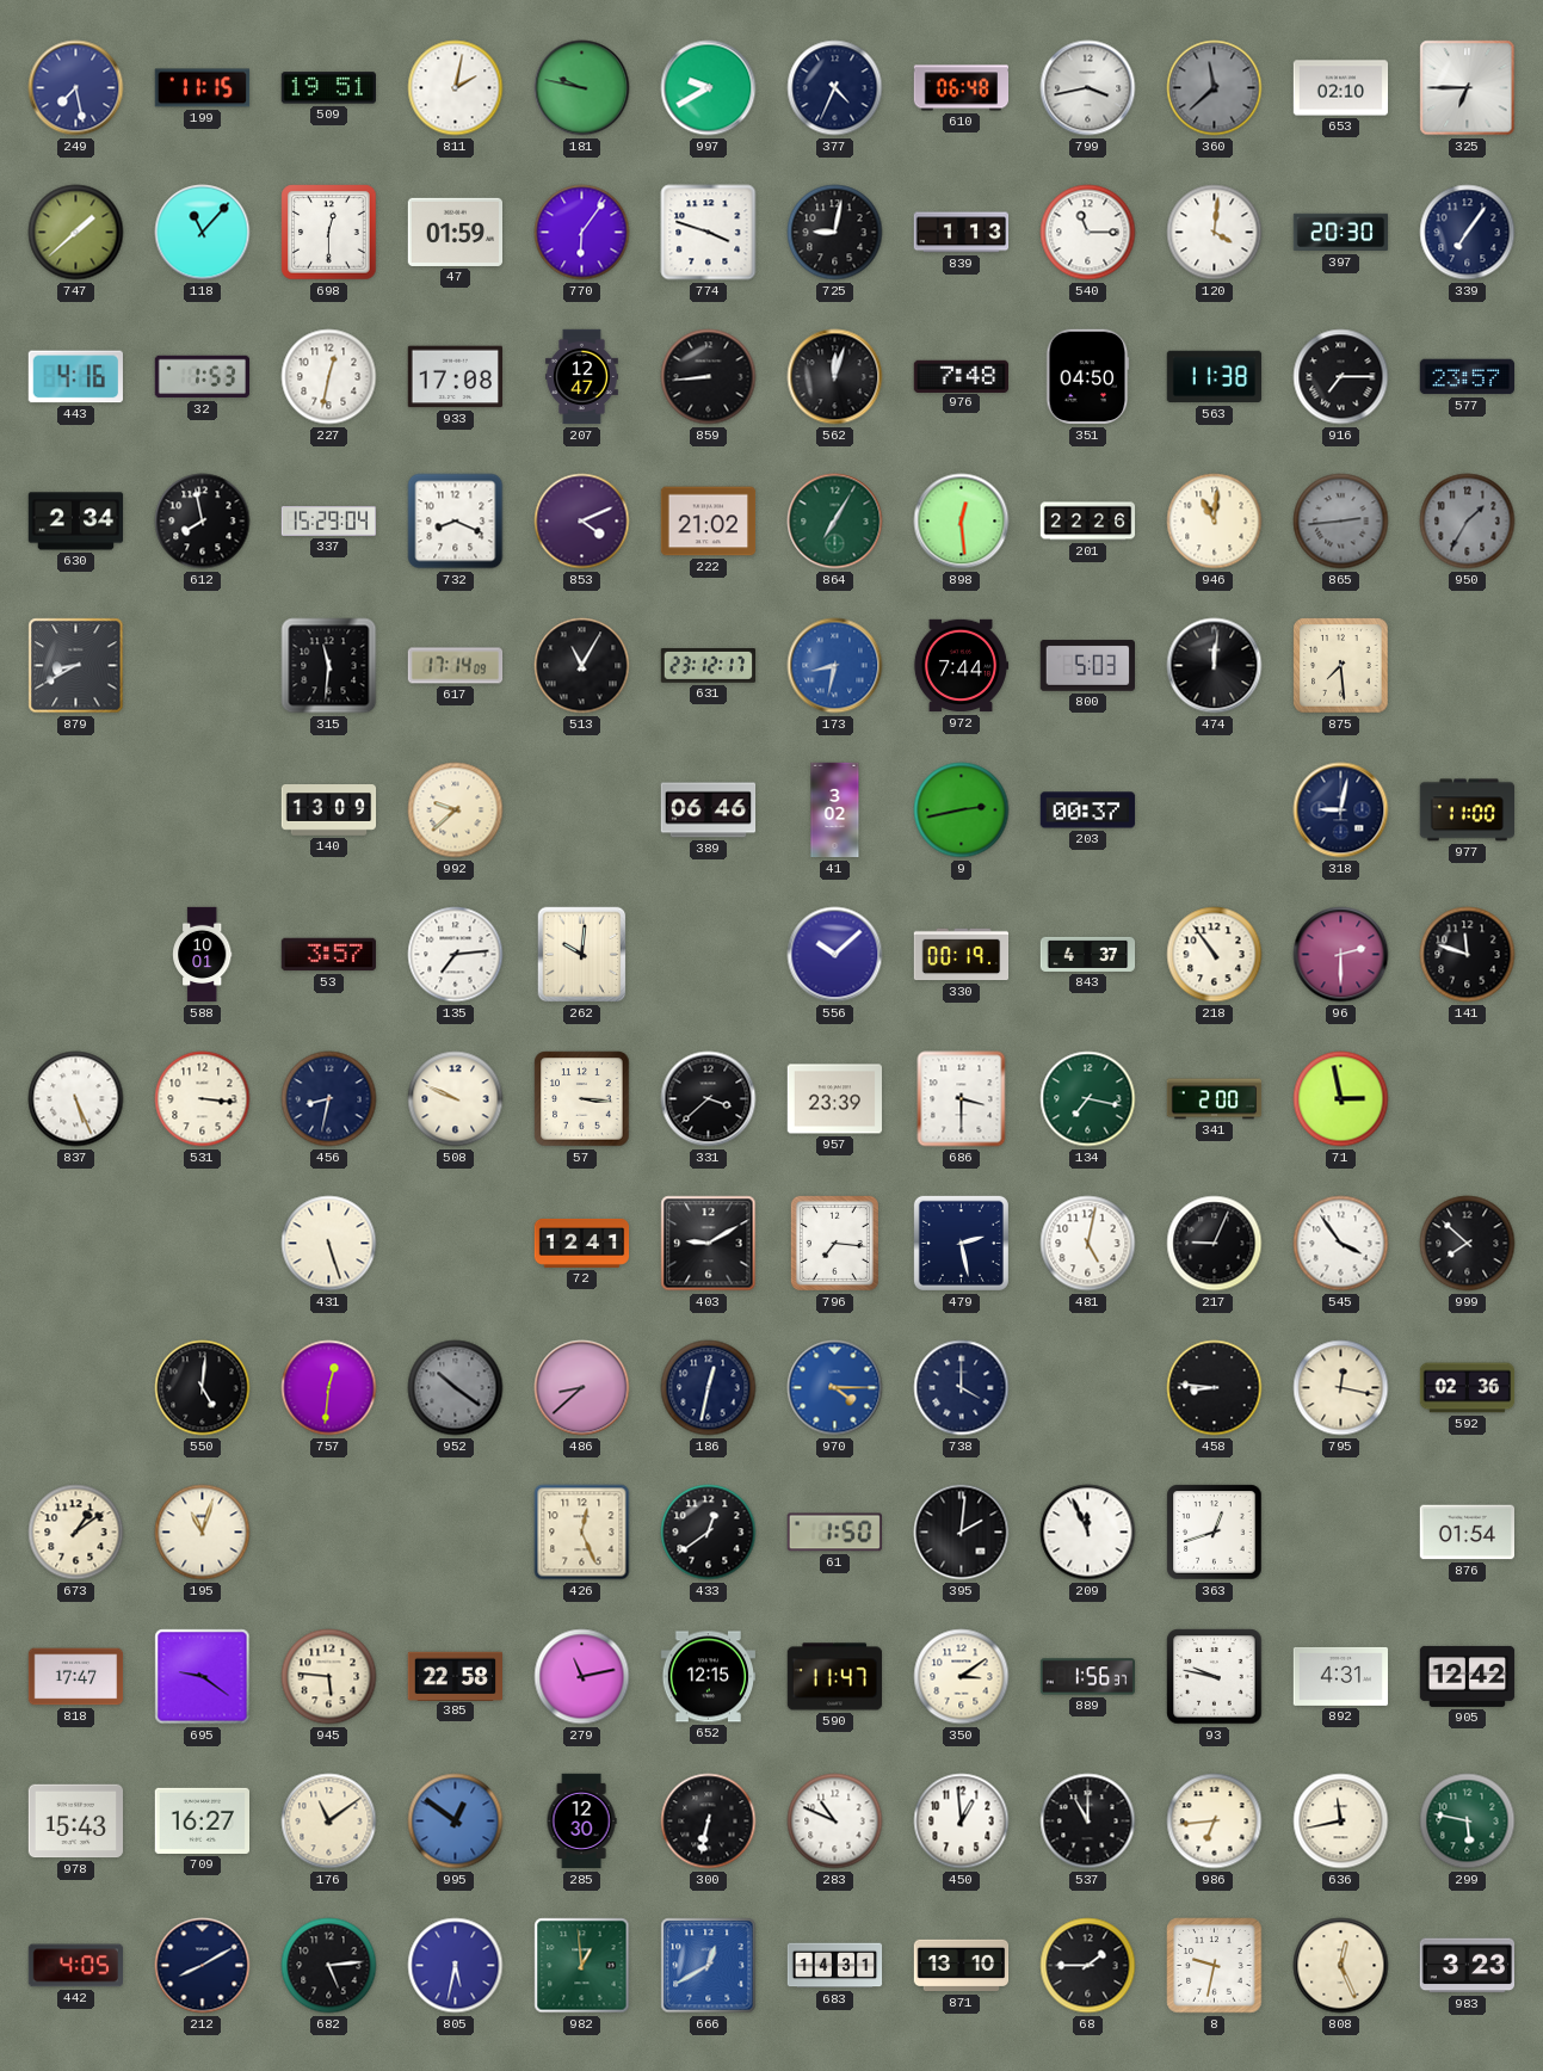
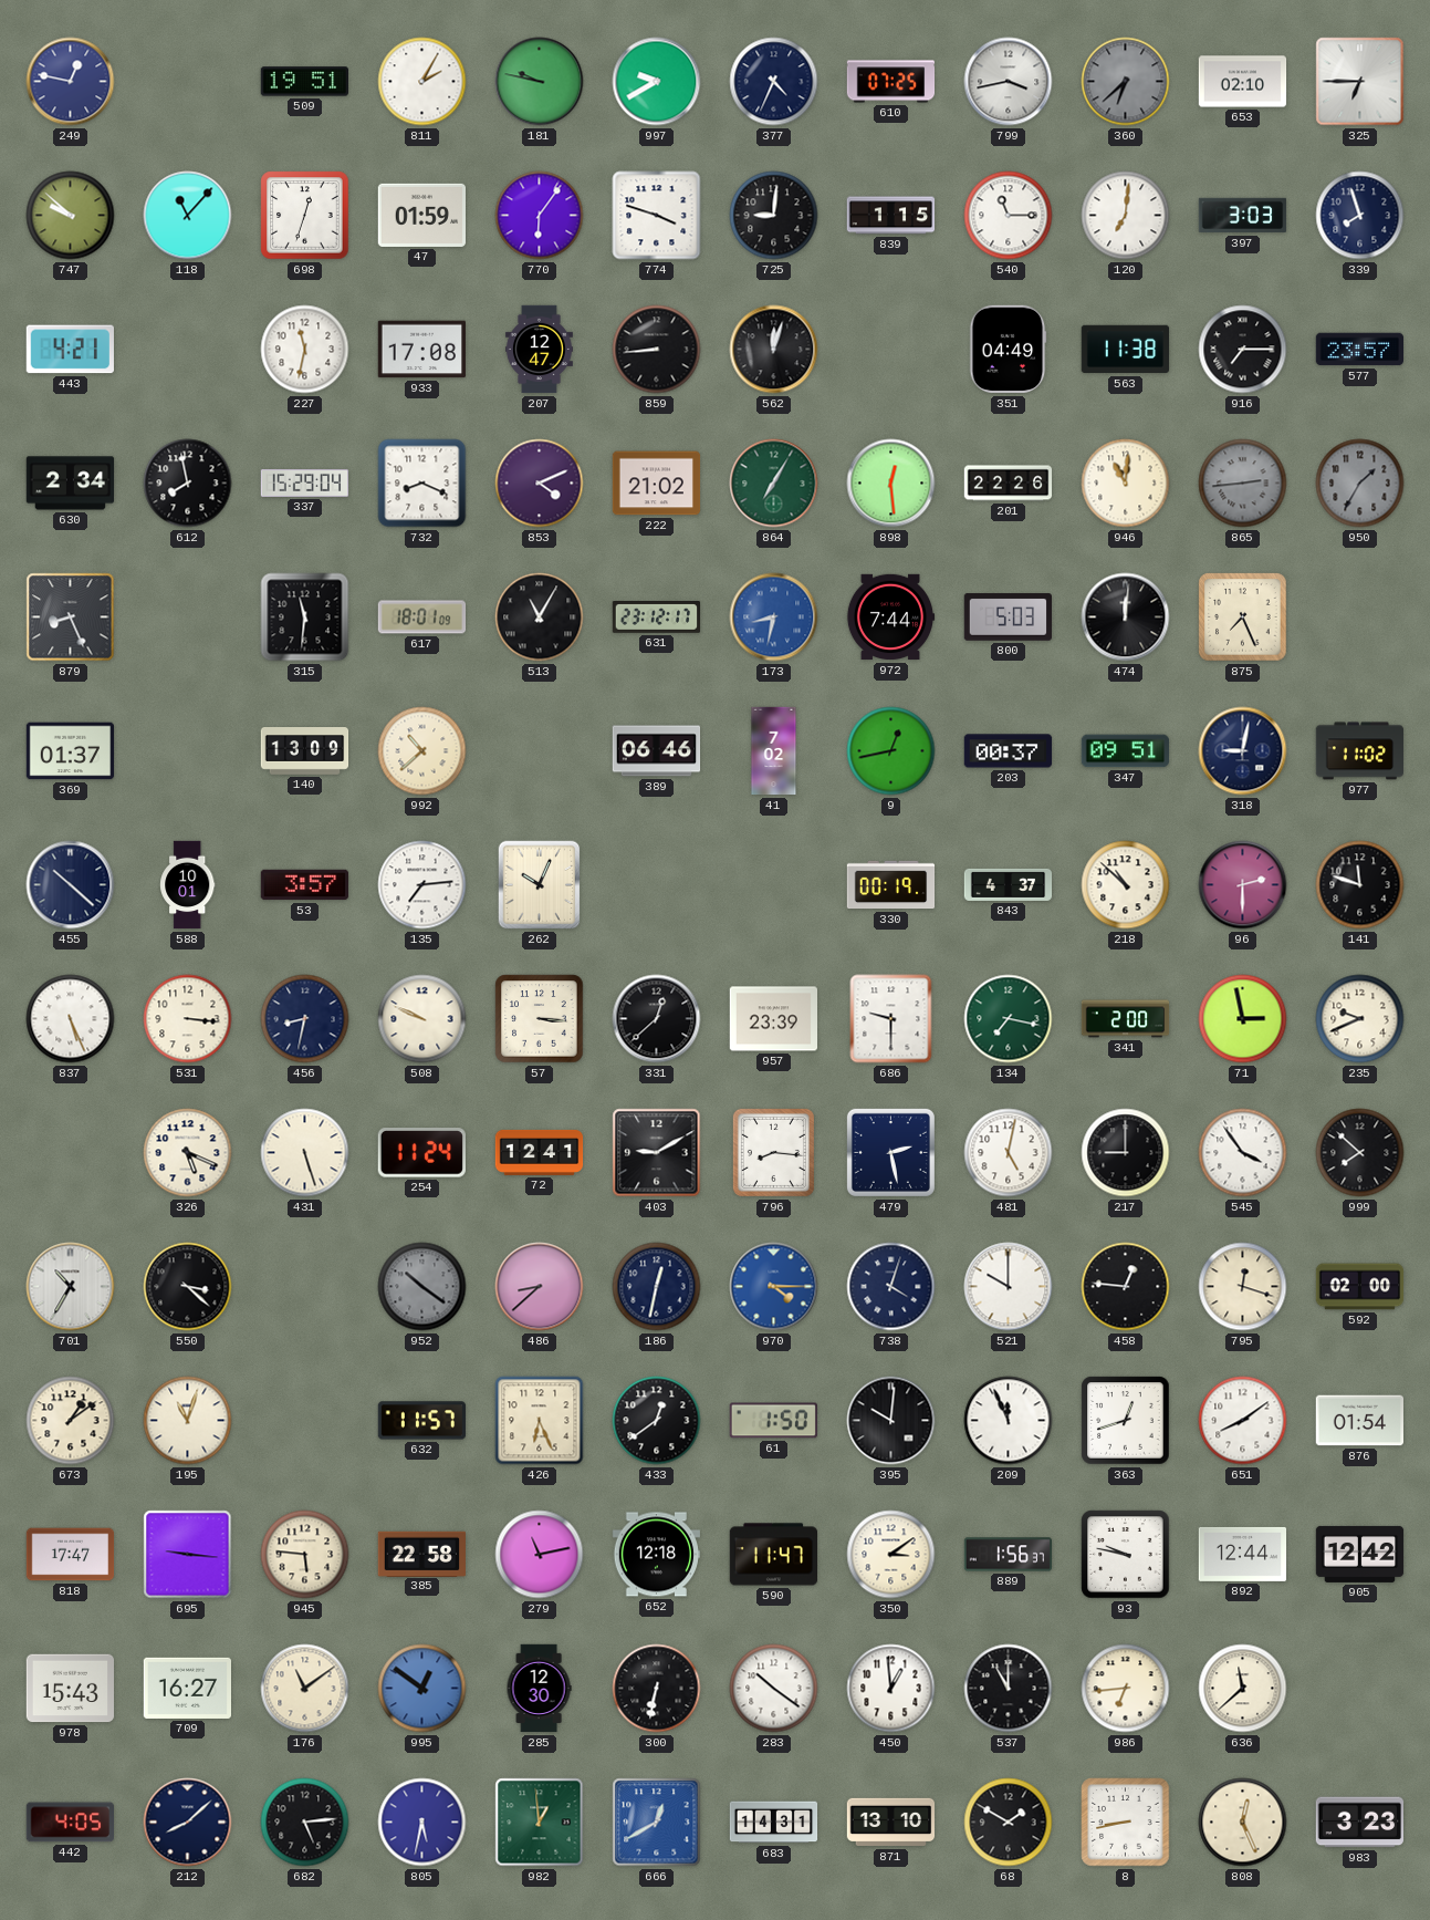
249: 7:28 -> 12:47 (71, 82)
199: 11:15 -> none (203, 88)
811: 2:02 -> 2:05 (422, 82)
610: 06:48 -> 07:25 (891, 82)
360: 11:38 -> 6:38 (1126, 82)
747: 1:38 -> 9:52 (71, 216)
698: 12:30 -> 12:33 (305, 216)
725: 9:02 -> 9:01 (774, 216)
839: 1:13 -> 1:15 (891, 216)
120: 4:01 -> 7:01 (1126, 216)
397: 20:30 -> 3:03 (1243, 216)
339: 7:06 -> 7:57 (1360, 216)
443: 4:16 -> 4:21 (70, 350)
32: 1:53 -> none (203, 377)
227: 12:32 -> 11:32 (305, 350)
976: 7:48 -> none (961, 376)
351: 04:50 -> 04:49 (1008, 350)
879: 8:40 -> 8:26 (71, 617)
617: 17:14 -> 18:01 (422, 617)
875: 7:29 -> 7:26 (1243, 617)
369: none -> 01:37 (71, 751)
992: 9:38 -> 10:38 (422, 751)
41: 3:02 -> 7:02 (774, 751)
9: 2:43 -> 12:43 (891, 751)
347: none -> 09:51 (1126, 751)
977: 11:00 -> 11:02 (1360, 751)
455: none -> 10:22 (71, 885)
262: 10:01 -> 10:04 (540, 885)
556: 10:08 -> none (835, 955)
218: 10:54 -> 10:52 (1126, 885)
331: 3:38 -> 12:38 (657, 1019)
686: 3:30 -> 9:30 (891, 1019)
235: none -> 9:41 (1360, 1019)
326: none -> 5:19 (188, 1153)
254: none -> 11:24 (421, 1153)
796: 7:16 -> 8:16 (773, 1152)
217: 9:04 -> 9:00 (1126, 1153)
701: none -> 10:35 (71, 1287)
550: 5:01 -> 3:22 (188, 1287)
757: 12:31 -> none (329, 1388)
738: 4:00 -> 4:03 (891, 1287)
521: none -> 10:00 (1009, 1287)
458: 8:46 -> 12:46 (1126, 1287)
795: 12:17 -> 12:18 (1243, 1287)
592: 02:36 -> 02:00 (1360, 1287)
632: none -> 11:57 (422, 1421)
426: 12:26 -> 6:26 (540, 1421)
395: 2:01 -> 10:01 (891, 1421)
651: none -> 8:09 (1243, 1421)
695: 9:21 -> 9:16 (188, 1555)
652: 12:15 -> 12:18 (656, 1555)
892: 4:31 -> 12:44 (1243, 1554)
283: 10:49 -> 10:21 (774, 1689)
636: 11:43 -> 11:38 (1243, 1689)
299: 5:47 -> none (1468, 1822)
212: 8:10 -> 8:08 (188, 1823)
68: 1:45 -> 1:50 (1009, 1823)
8: 9:32 -> 8:43 (1126, 1823)
